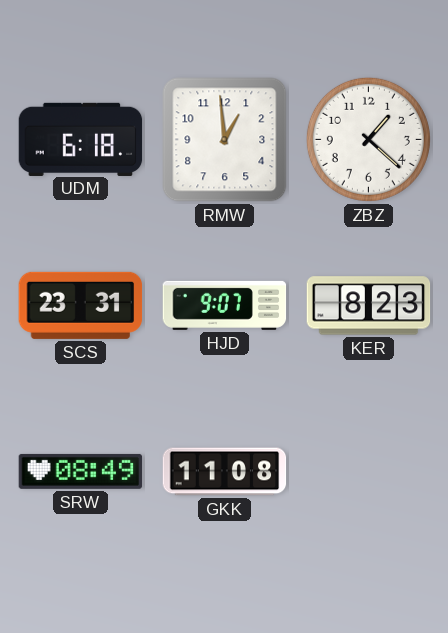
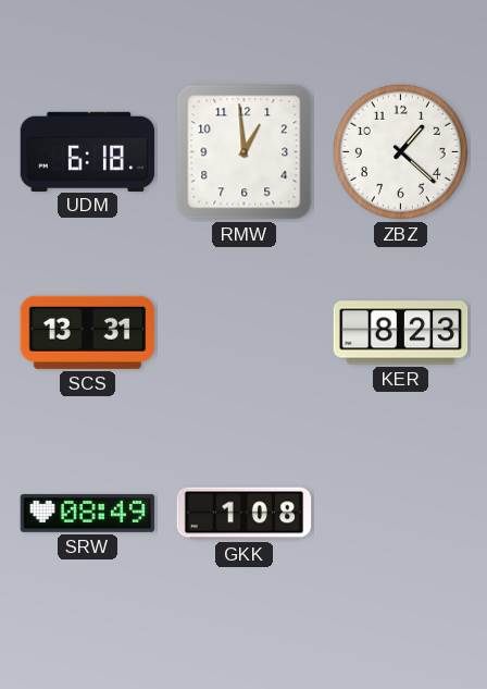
SCS: 23:31 -> 13:31 (88, 332)
HJD: 9:07 -> none (225, 305)
GKK: 11:08 -> 1:08 (245, 514)
